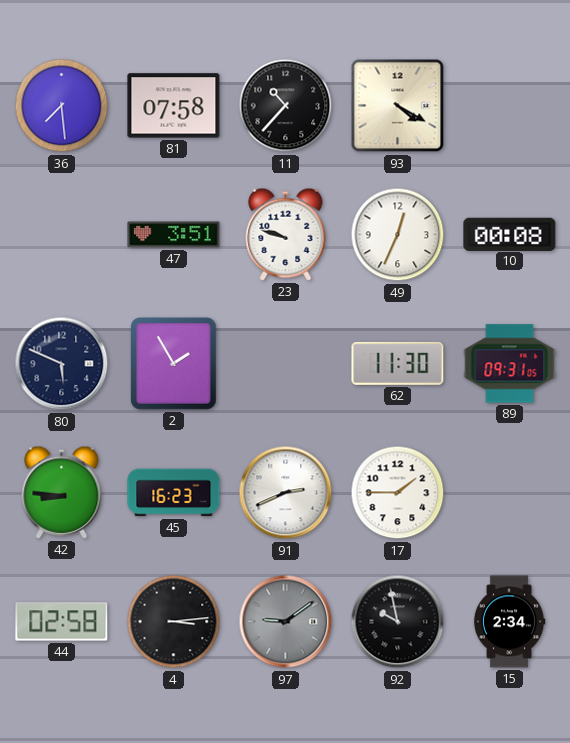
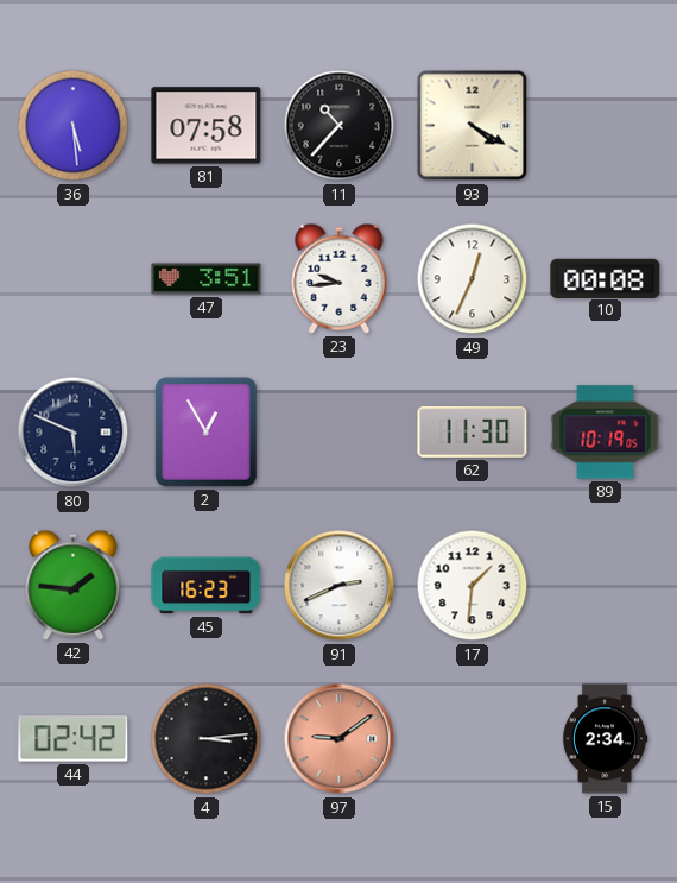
36: 7:29 -> 5:29 (74, 126)
23: 9:48 -> 9:44 (340, 278)
2: 1:55 -> 12:55 (207, 433)
89: 09:31 -> 10:19 (606, 433)
42: 8:46 -> 1:46 (74, 585)
17: 1:45 -> 1:31 (473, 586)
44: 02:58 -> 02:42 (74, 739)
97 dial: grey -> salmon (340, 739)
92: 9:58 -> none (398, 622)
